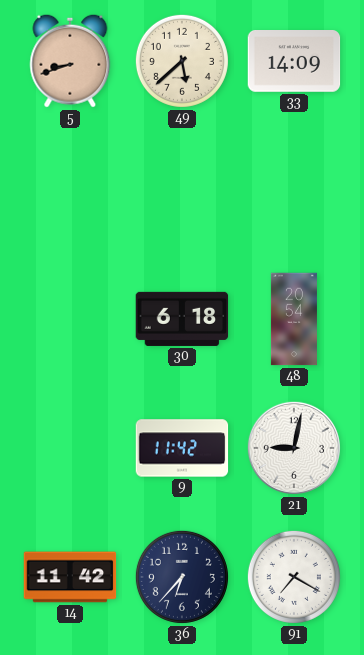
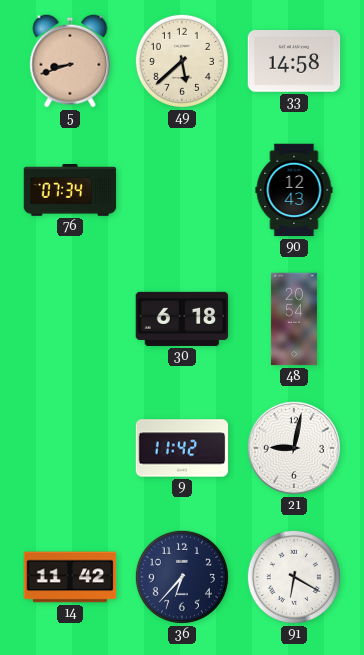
33: 14:09 -> 14:58 (294, 61)
76: none -> 07:34 (70, 191)
90: none -> 12:43 (294, 190)
91: 7:20 -> 6:20 (294, 577)
